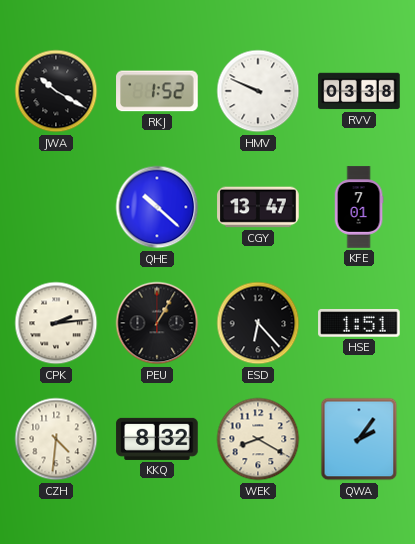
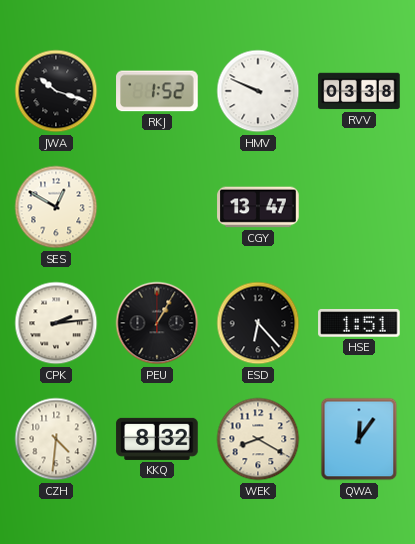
JWA: 10:20 -> 10:18 (56, 91)
SES: none -> 12:50 (56, 207)
QHE: 10:22 -> none (157, 207)
KFE: 7:01 -> none (359, 207)
QWA: 2:06 -> 12:06 (359, 439)
